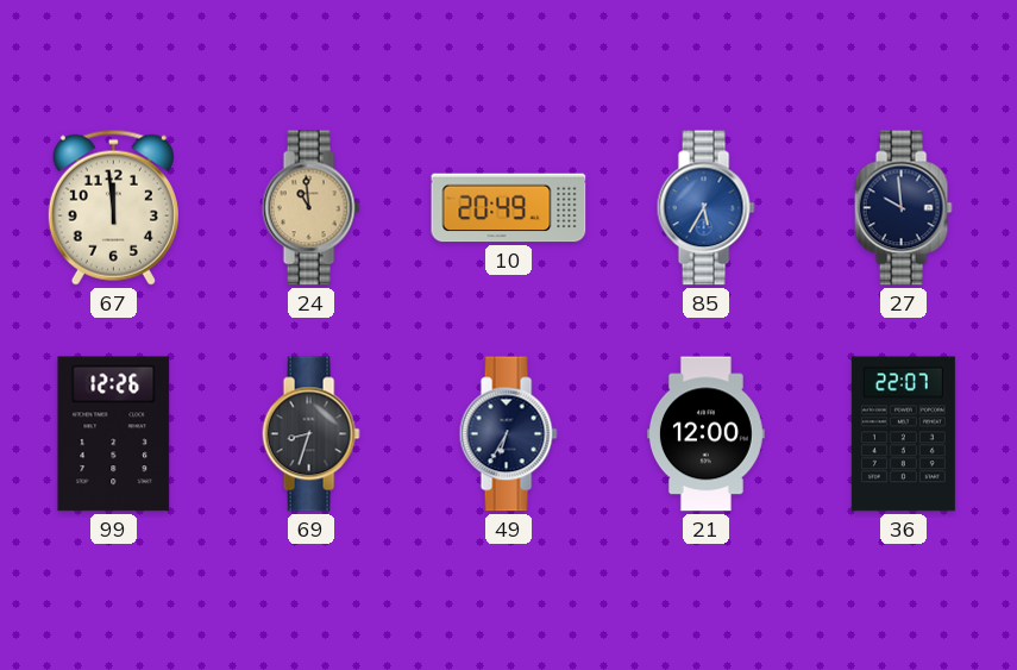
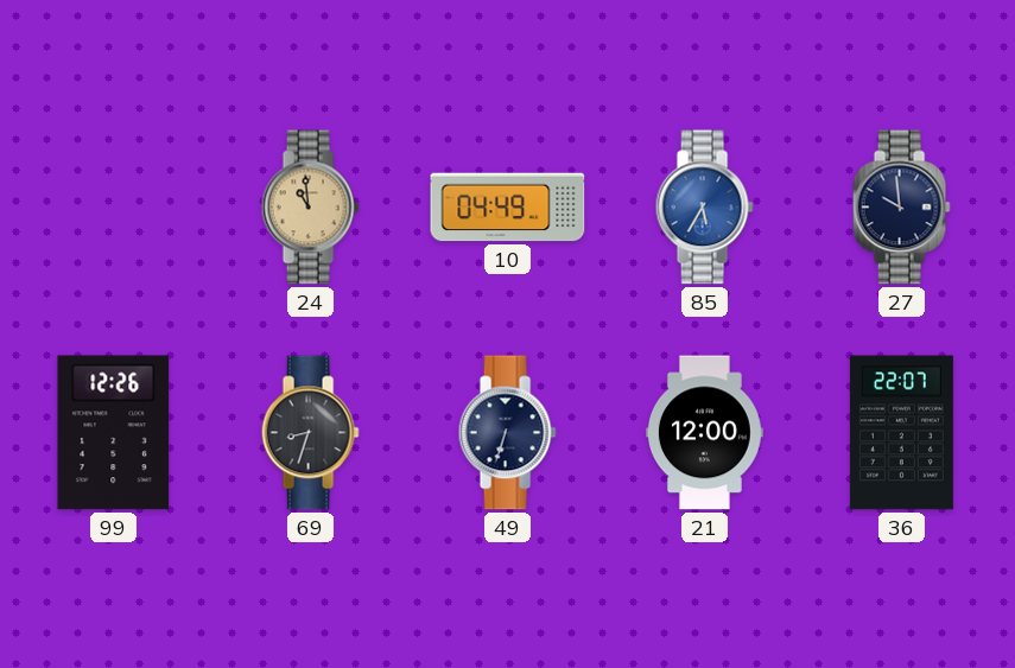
67: 11:59 -> none (113, 207)
10: 20:49 -> 04:49 (508, 208)
49: 6:35 -> 6:33 (507, 433)
